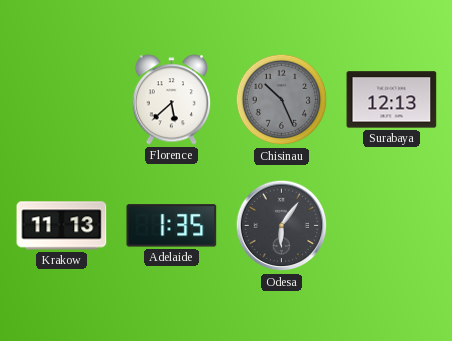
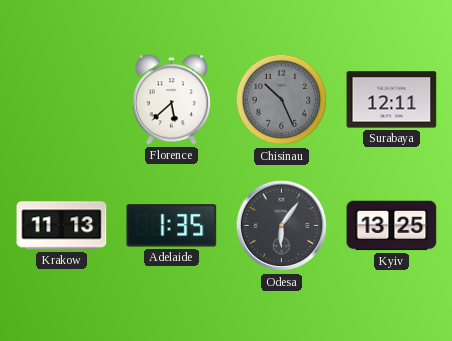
Surabaya: 12:13 -> 12:11 (392, 100)
Kyiv: none -> 13:25 (392, 226)
